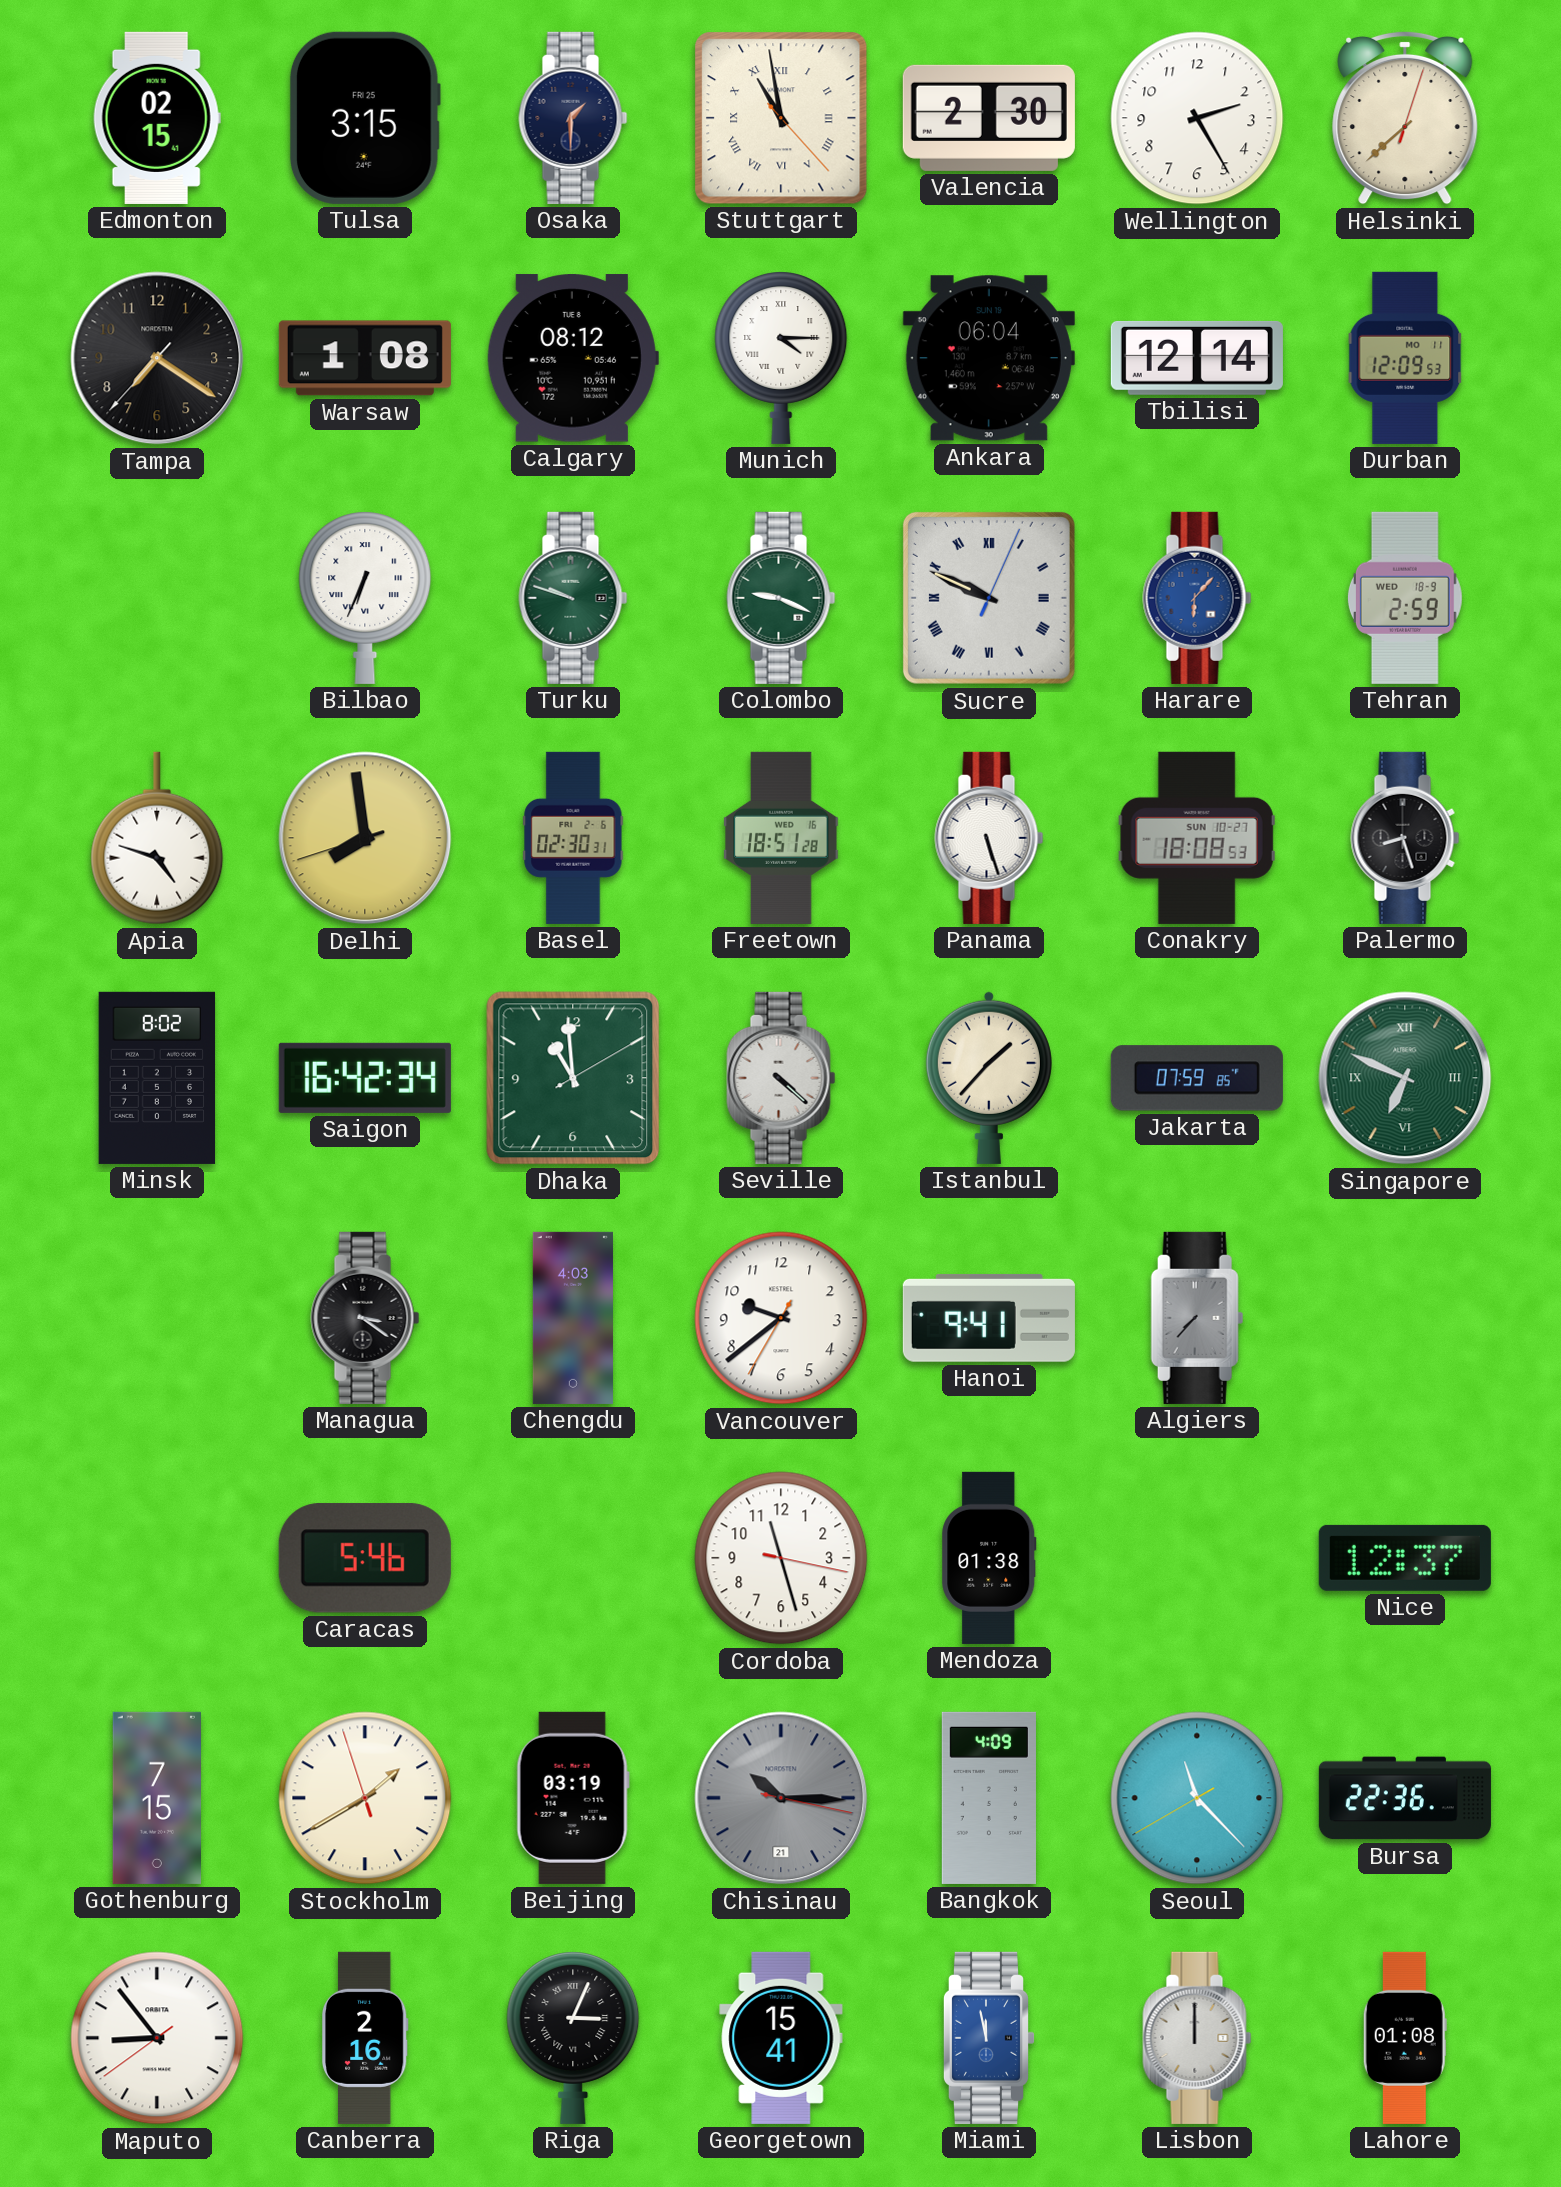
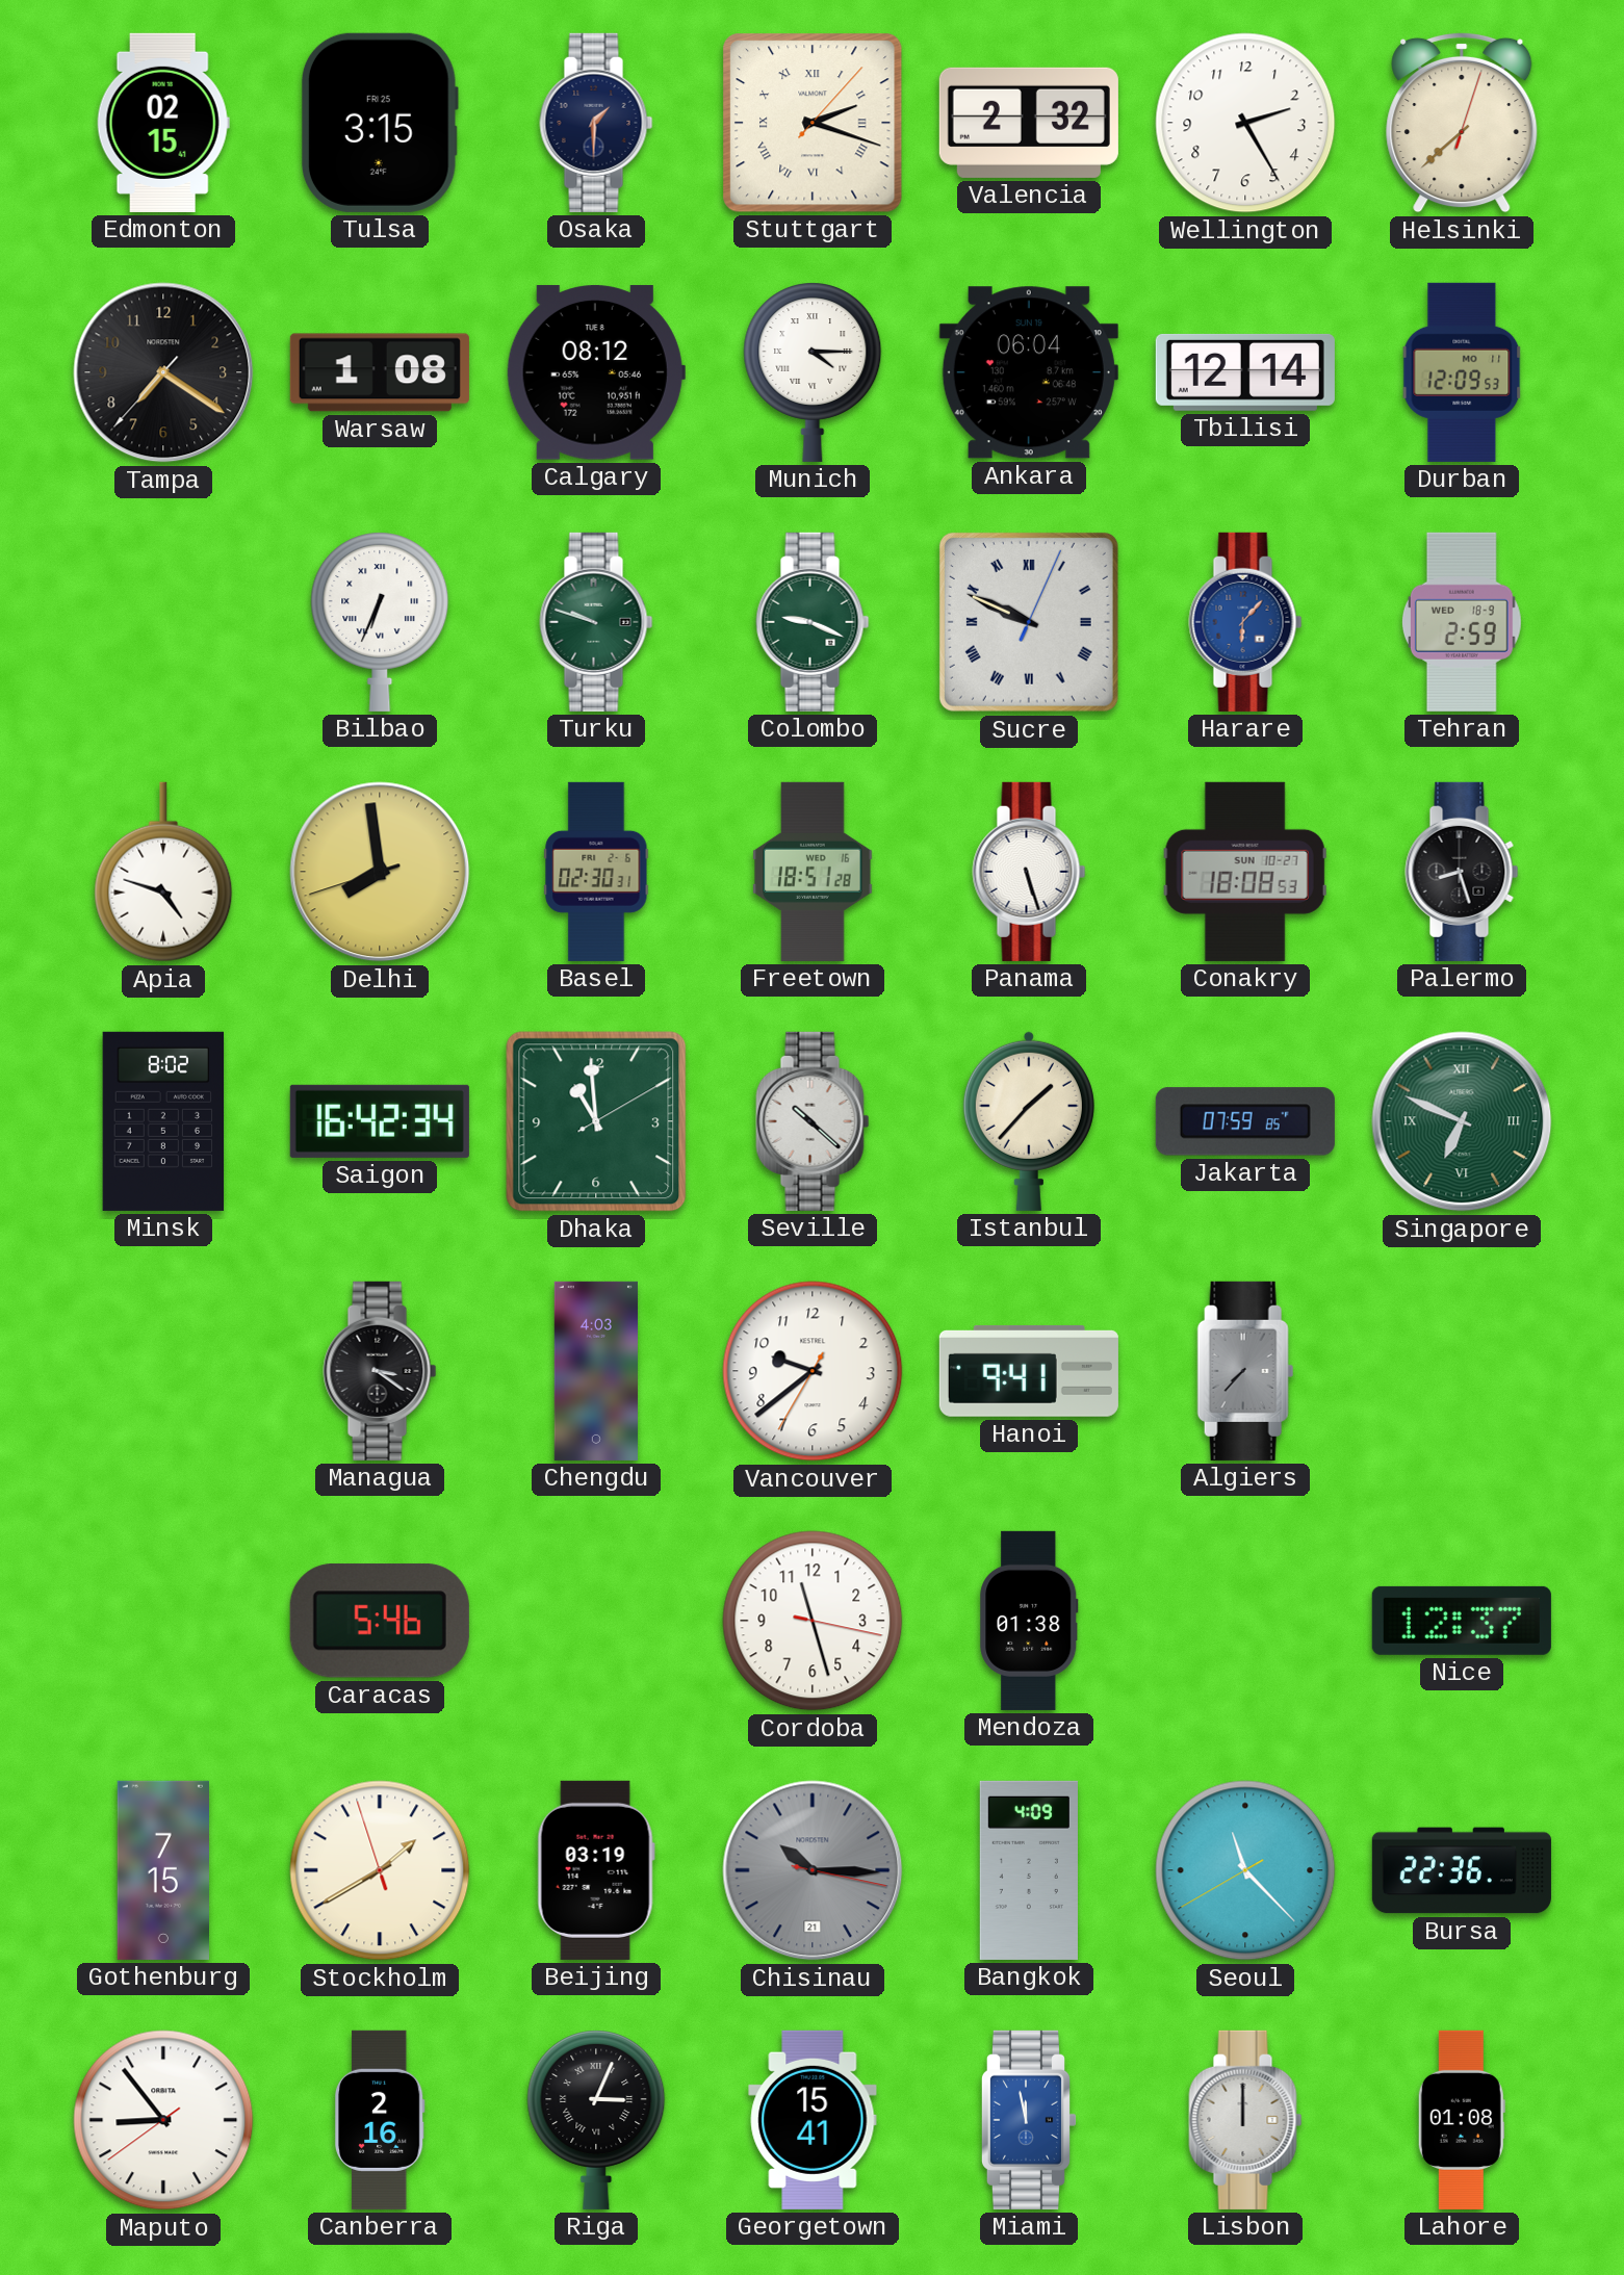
Stuttgart: 10:58 -> 2:18 (813, 123)
Valencia: 2:30 -> 2:32 (1029, 123)
Seville: 4:22 -> 10:22 (813, 1121)
